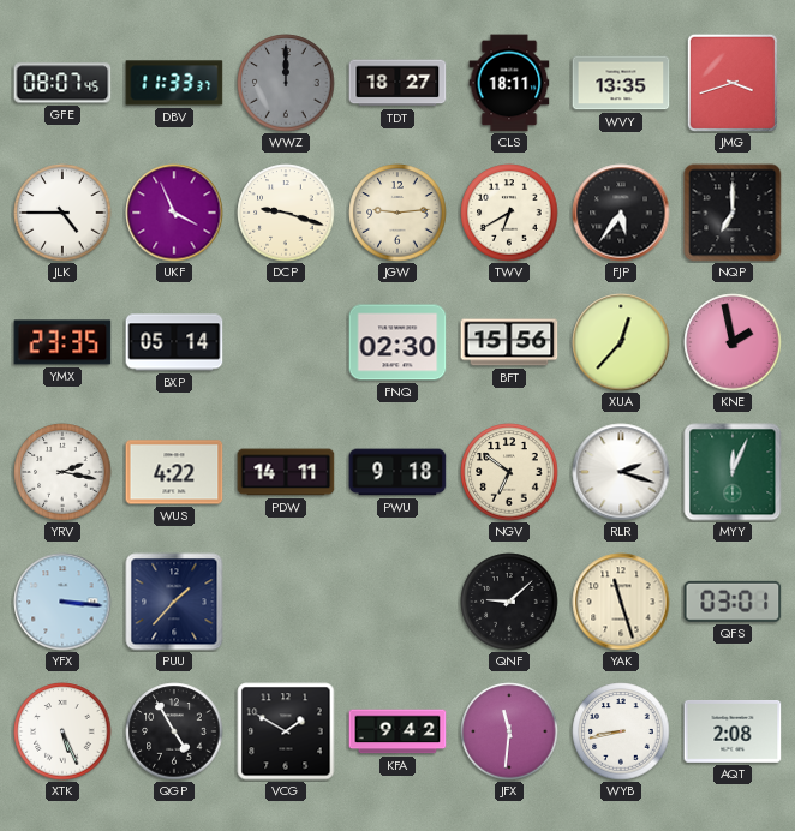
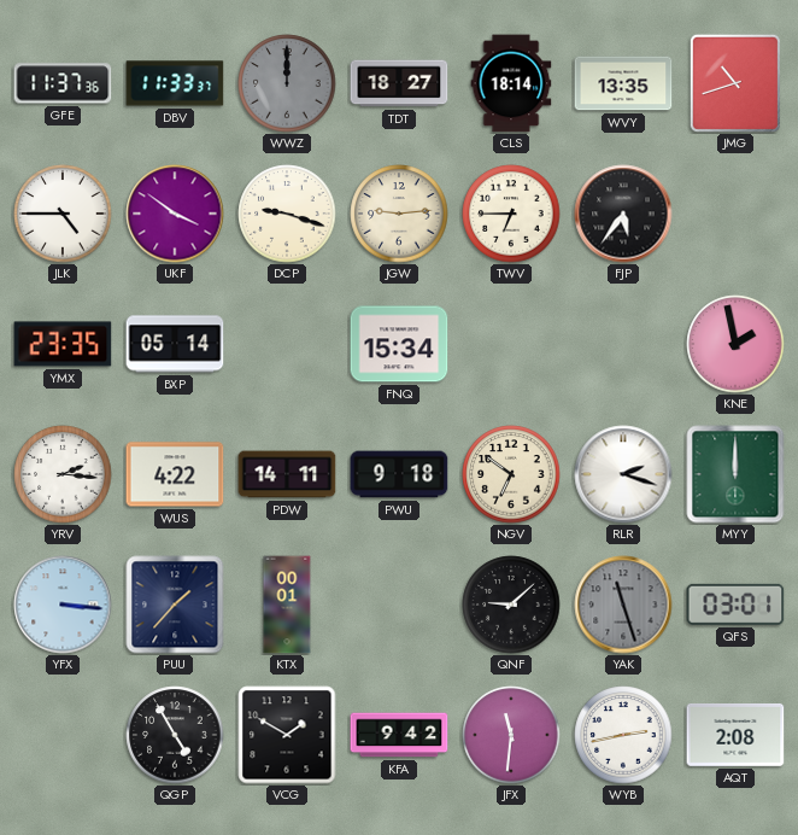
GFE: 08:07 -> 11:37 (63, 83)
CLS: 18:11 -> 18:14 (511, 83)
JMG: 3:42 -> 10:42 (735, 83)
UKF: 3:56 -> 3:51 (175, 214)
TWV: 6:40 -> 6:45 (511, 214)
NQP: 7:00 -> none (733, 213)
FNQ: 02:30 -> 15:34 (399, 344)
BFT: 15:56 -> none (509, 342)
XUA: 12:37 -> none (621, 342)
YRV: 2:17 -> 2:16 (63, 474)
MYY: 12:04 -> 12:00 (735, 474)
KTX: none -> 00:01 (287, 605)
YAK dial: cream -> grey (623, 605)
XTK: 5:26 -> none (62, 731)
WYB: 8:43 -> 2:43 (623, 735)
